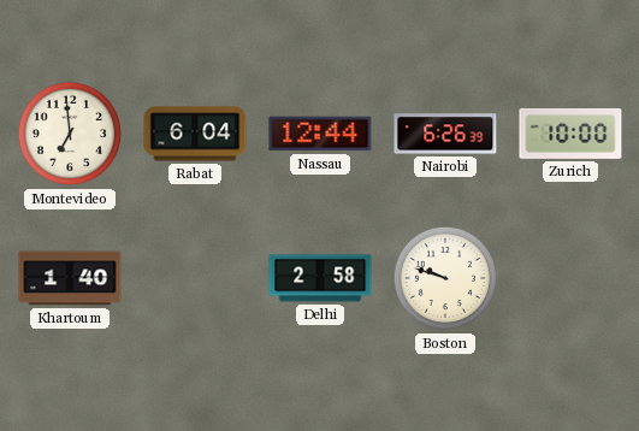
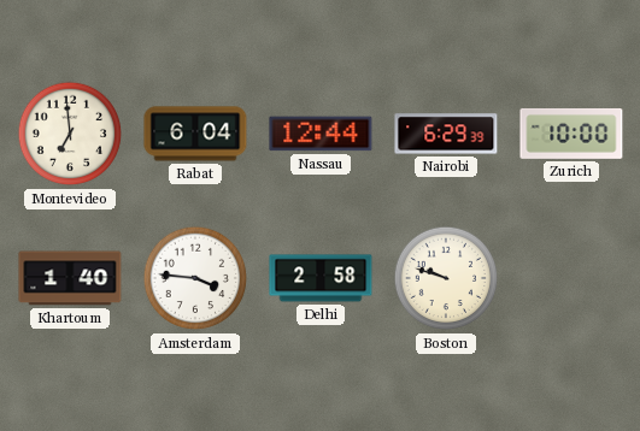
Nairobi: 6:26 -> 6:29 (446, 134)
Amsterdam: none -> 3:46 (195, 278)
